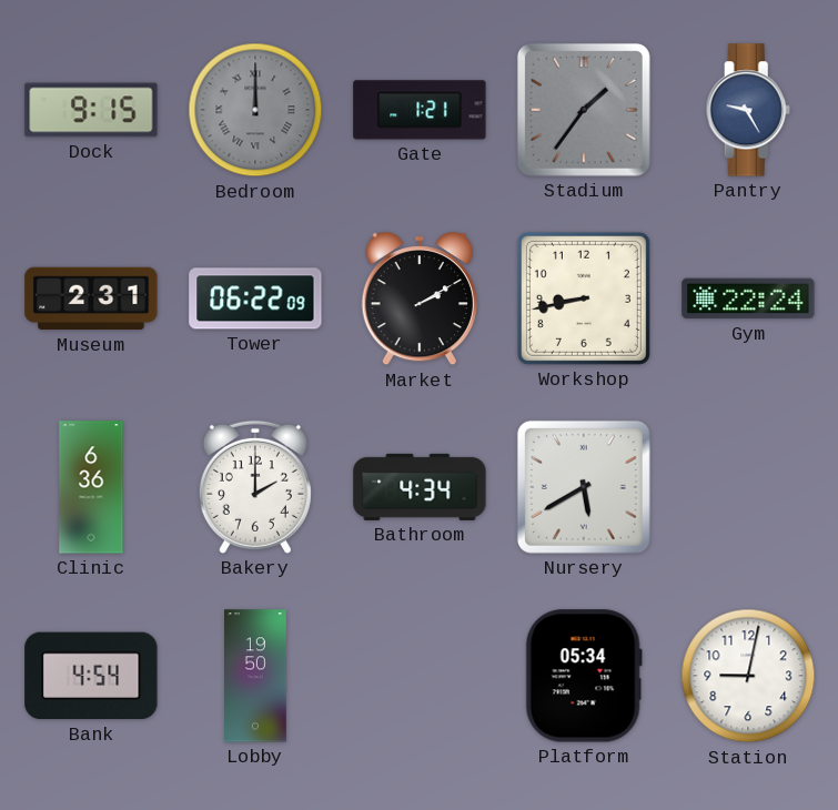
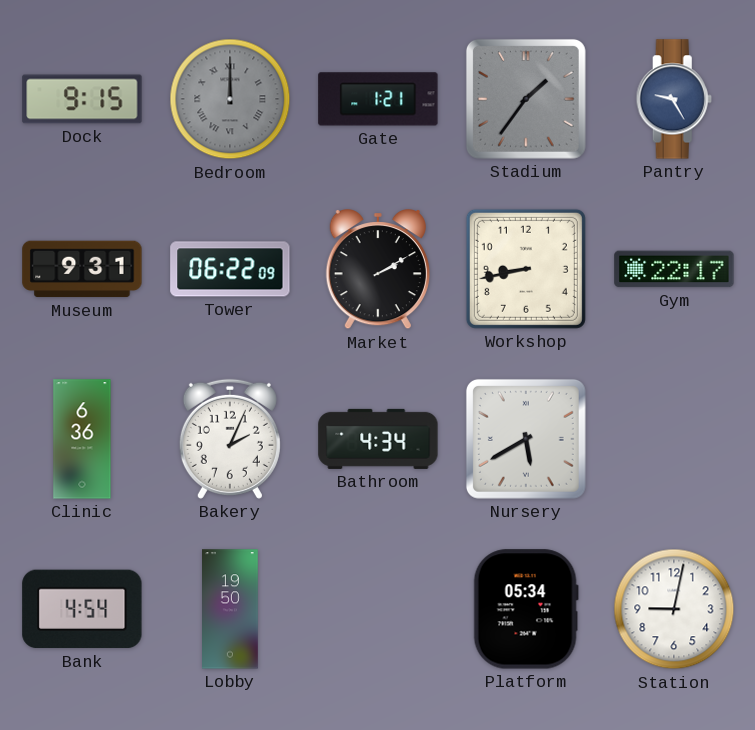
Museum: 2:31 -> 9:31 (82, 269)
Gym: 22:24 -> 22:17 (674, 269)
Bakery: 2:00 -> 2:04 (230, 439)
